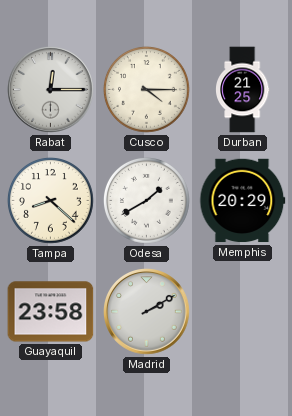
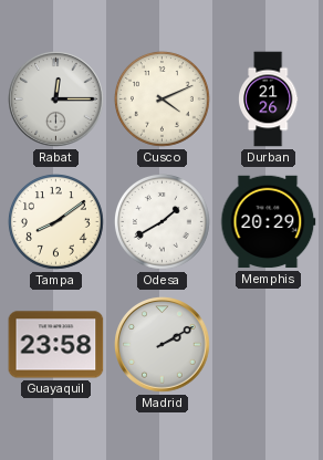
Cusco: 4:15 -> 4:11 (161, 98)
Durban: 21:25 -> 21:26 (269, 100)
Tampa: 8:22 -> 8:09 (55, 221)
